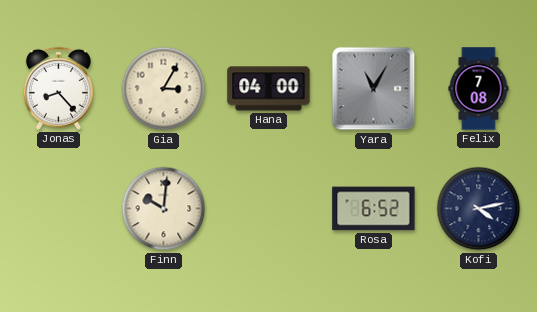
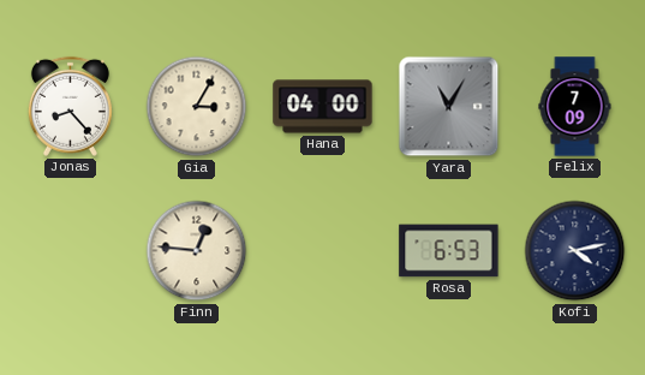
Felix: 7:08 -> 7:09 (575, 107)
Finn: 10:01 -> 12:46 (197, 251)
Rosa: 6:52 -> 6:53 (449, 251)
